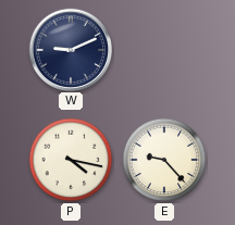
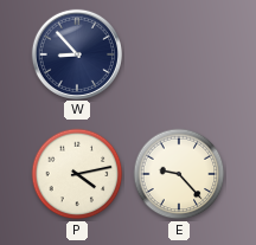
W: 9:11 -> 8:53 (76, 53)
P: 4:17 -> 4:13 (77, 174)
